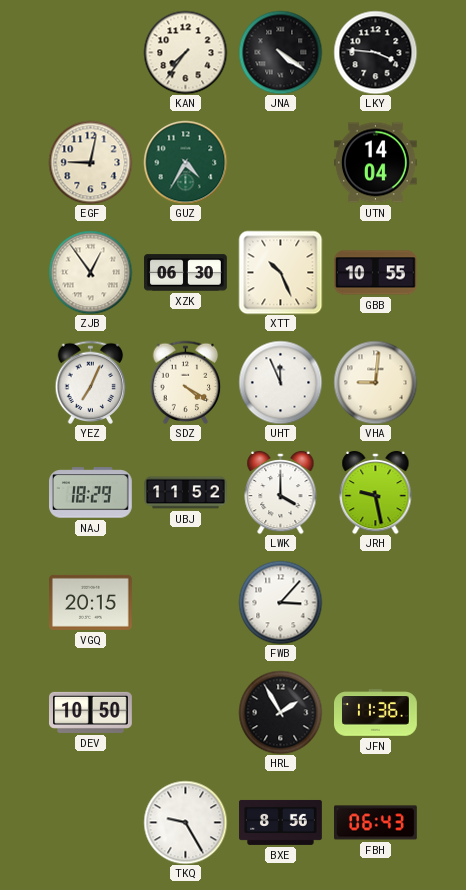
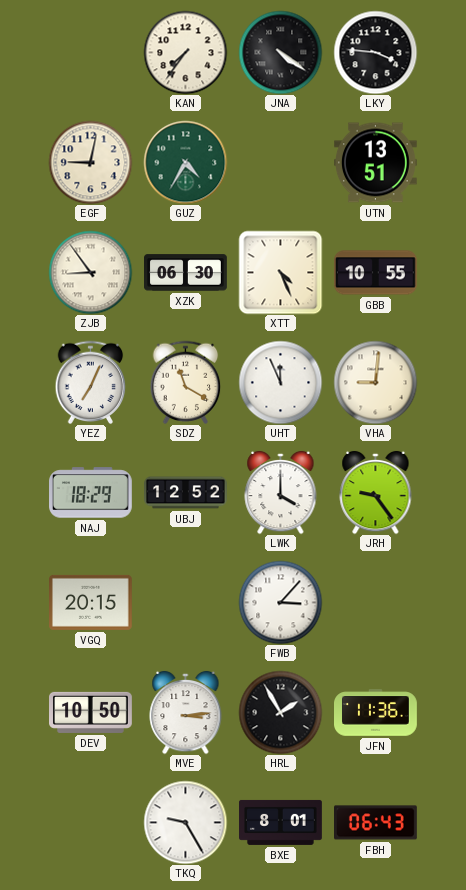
UTN: 14:04 -> 13:51 (376, 163)
ZJB: 12:54 -> 8:54 (90, 272)
XTT: 10:26 -> 4:26 (280, 272)
SDZ: 4:20 -> 11:20 (186, 382)
UBJ: 11:52 -> 12:52 (186, 493)
JRH: 9:28 -> 9:24 (376, 492)
MVE: none -> 3:14 (186, 712)
BXE: 8:56 -> 8:01 (281, 822)
